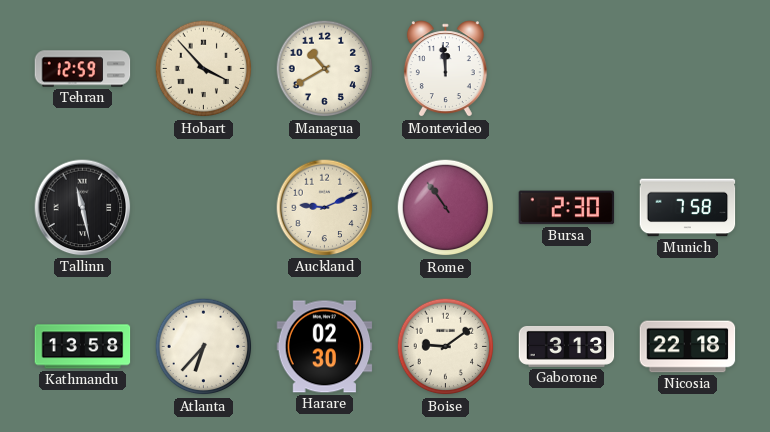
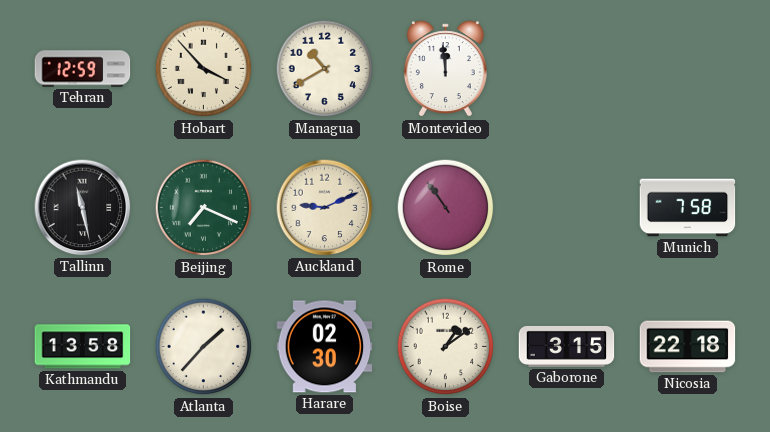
Beijing: none -> 7:19 (204, 208)
Bursa: 2:30 -> none (567, 208)
Atlanta: 6:37 -> 1:37 (204, 347)
Boise: 9:09 -> 1:09 (446, 347)
Gaborone: 3:13 -> 3:15 (567, 346)
